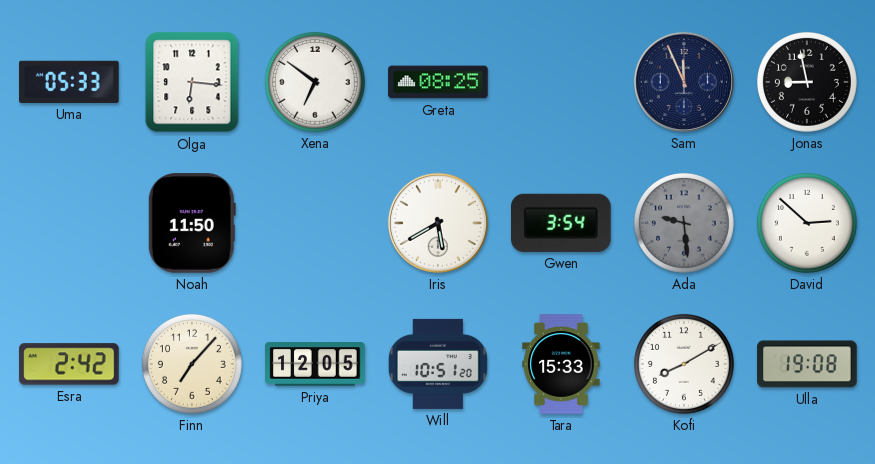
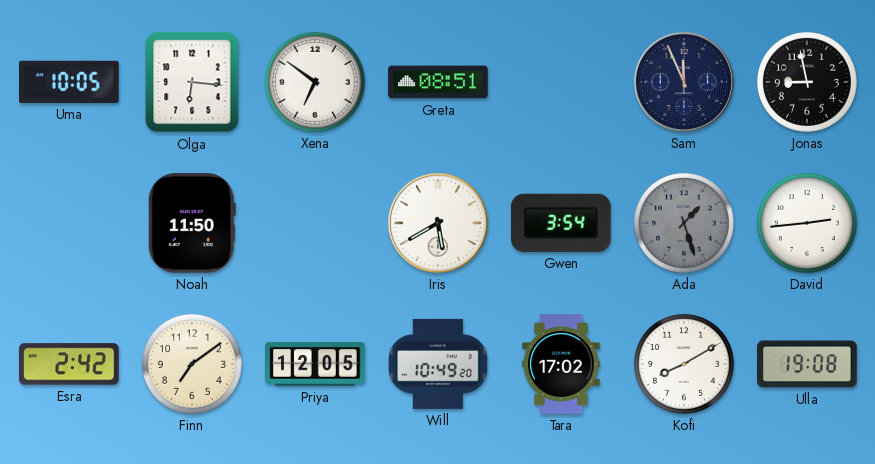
Uma: 05:33 -> 10:05 (69, 82)
Greta: 08:25 -> 08:51 (438, 82)
Ada: 9:29 -> 1:27 (684, 223)
David: 2:52 -> 2:44 (807, 223)
Finn: 7:07 -> 7:09 (192, 364)
Will: 10:51 -> 10:49 (438, 364)
Tara: 15:33 -> 17:02 (561, 364)
